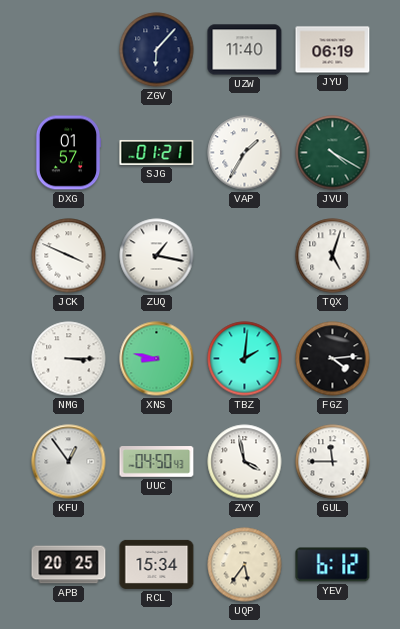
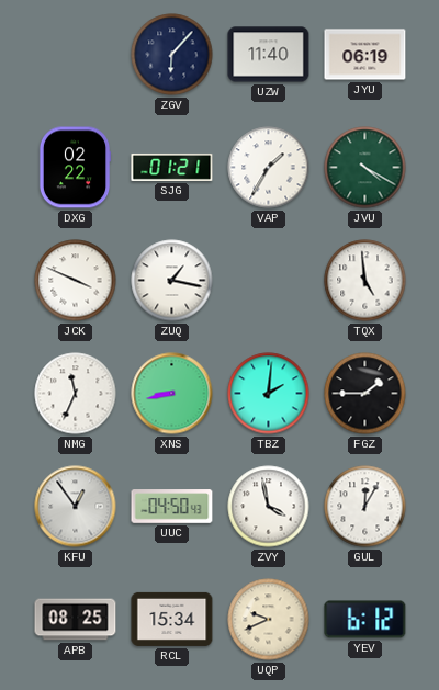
DXG: 01:57 -> 02:22 (75, 168)
TQX: 5:03 -> 4:59 (365, 281)
NMG: 3:15 -> 11:34 (76, 394)
XNS: 8:47 -> 8:43 (172, 394)
FGZ: 4:14 -> 1:45 (365, 394)
GUL: 11:45 -> 12:05 (365, 507)
APB: 20:25 -> 08:25 (76, 620)
UQP: 5:36 -> 9:41 (269, 620)
